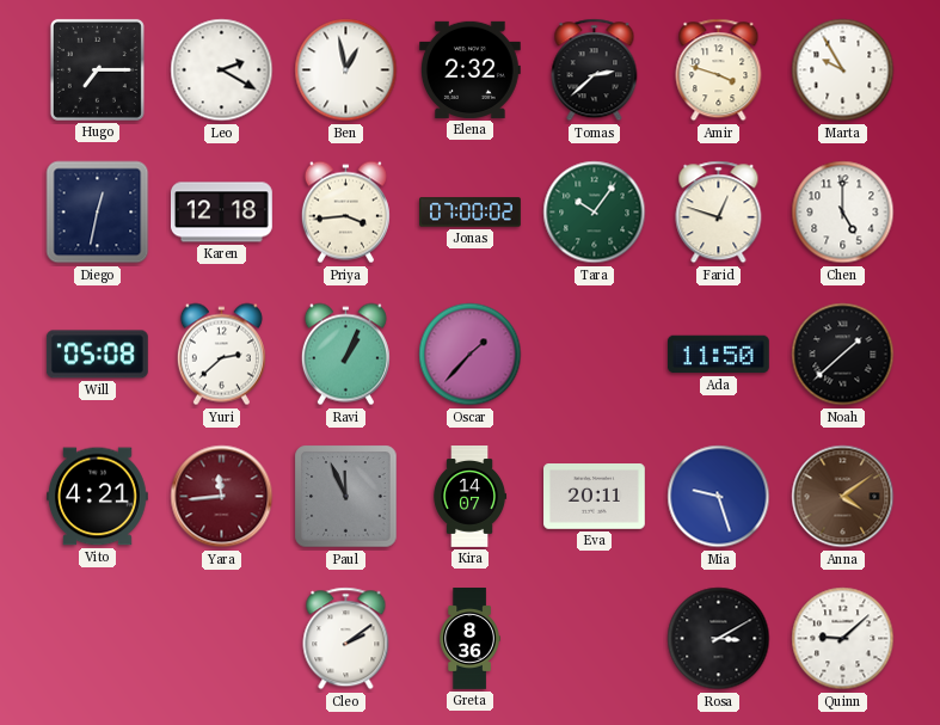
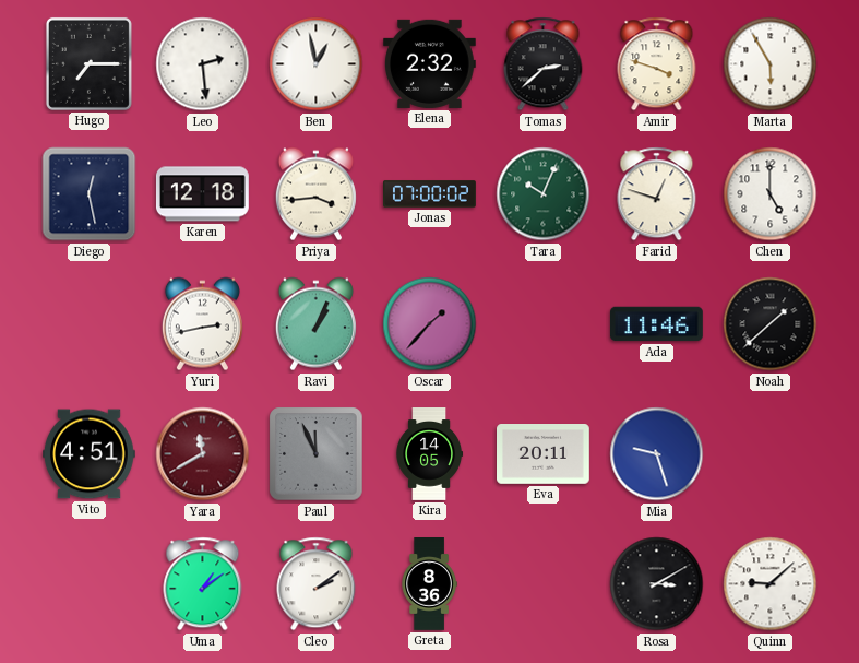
Leo: 2:20 -> 2:29 (203, 64)
Marta: 9:55 -> 5:55 (771, 64)
Diego: 12:32 -> 12:28 (90, 194)
Tara: 10:06 -> 10:04 (544, 194)
Will: 05:08 -> none (97, 355)
Yuri: 2:38 -> 2:43 (202, 324)
Ada: 11:50 -> 11:46 (656, 324)
Vito: 4:21 -> 4:51 (88, 454)
Yara: 11:44 -> 11:40 (203, 454)
Kira: 14:07 -> 14:05 (430, 454)
Anna: 4:09 -> none (843, 497)
Uma: none -> 1:09 (203, 584)
